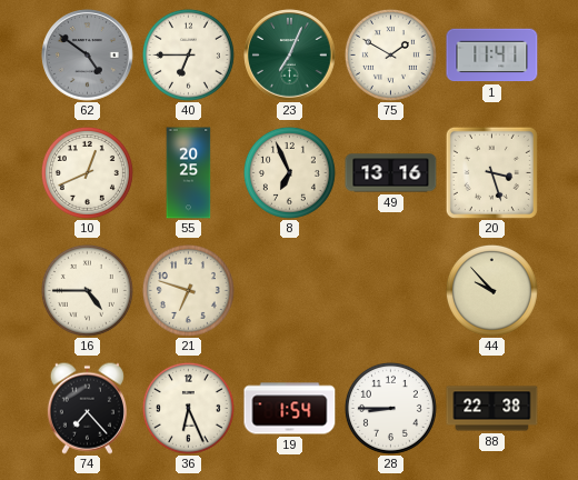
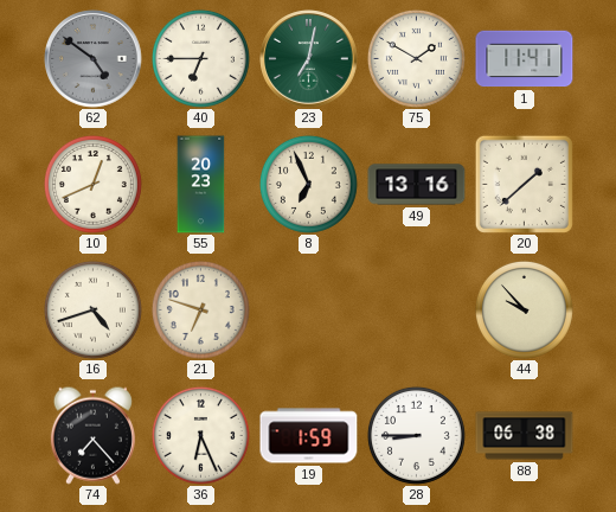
23: 7:04 -> 7:02 (309, 59)
55: 20:25 -> 20:23 (201, 185)
20: 3:27 -> 1:38 (524, 184)
16: 4:45 -> 4:42 (92, 309)
19: 1:54 -> 1:59 (309, 436)
88: 22:38 -> 06:38 (525, 436)
